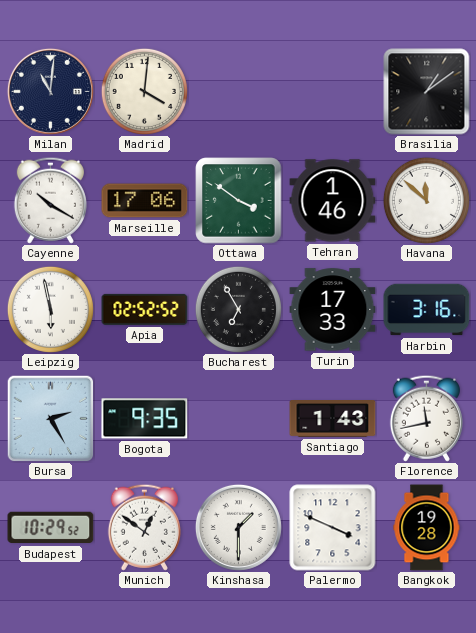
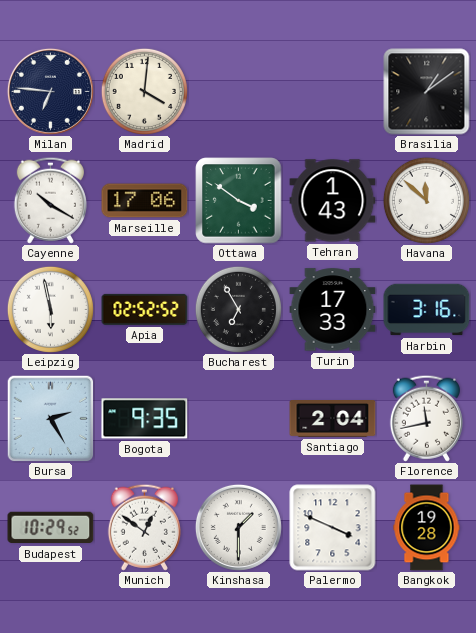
Milan: 11:01 -> 6:46 (50, 91)
Tehran: 1:46 -> 1:43 (333, 201)
Santiago: 1:43 -> 2:04 (333, 419)
